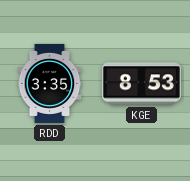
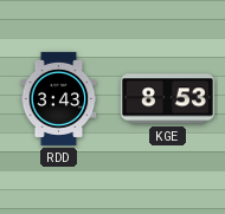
RDD: 3:35 -> 3:43 (59, 98)
